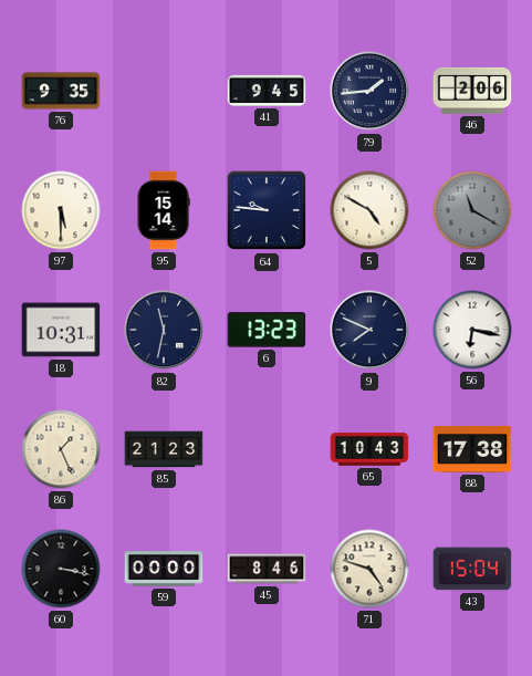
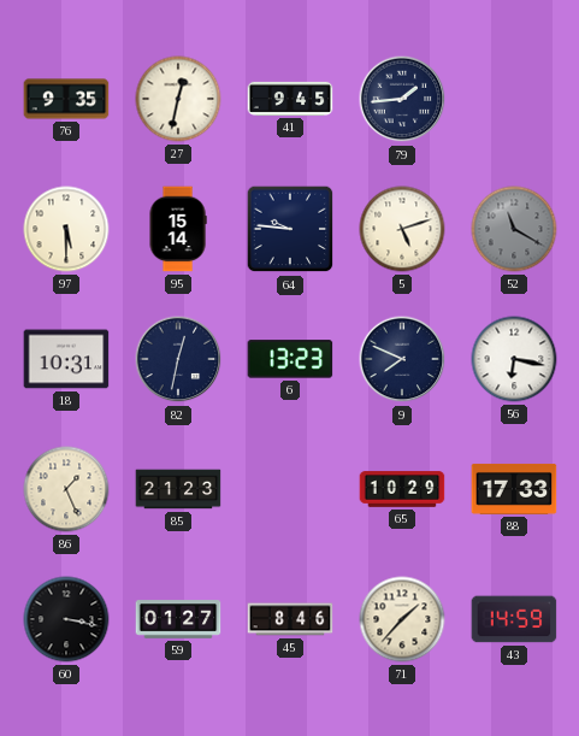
27: none -> 12:32 (178, 99)
46: 2:06 -> none (472, 91)
5: 4:50 -> 5:12 (402, 229)
82: 11:32 -> 12:32 (178, 359)
65: 10:43 -> 10:29 (402, 489)
88: 17:38 -> 17:33 (514, 489)
59: 00:00 -> 01:27 (178, 619)
71: 4:48 -> 1:37 (402, 619)
43: 15:04 -> 14:59 (514, 619)
